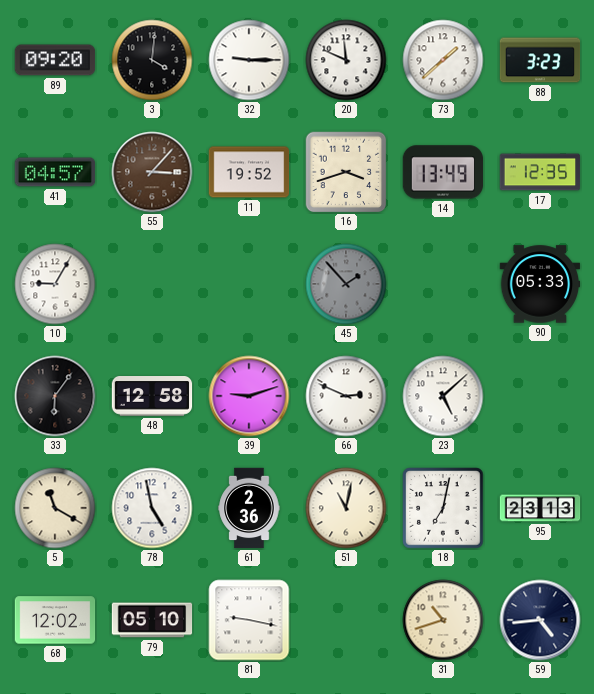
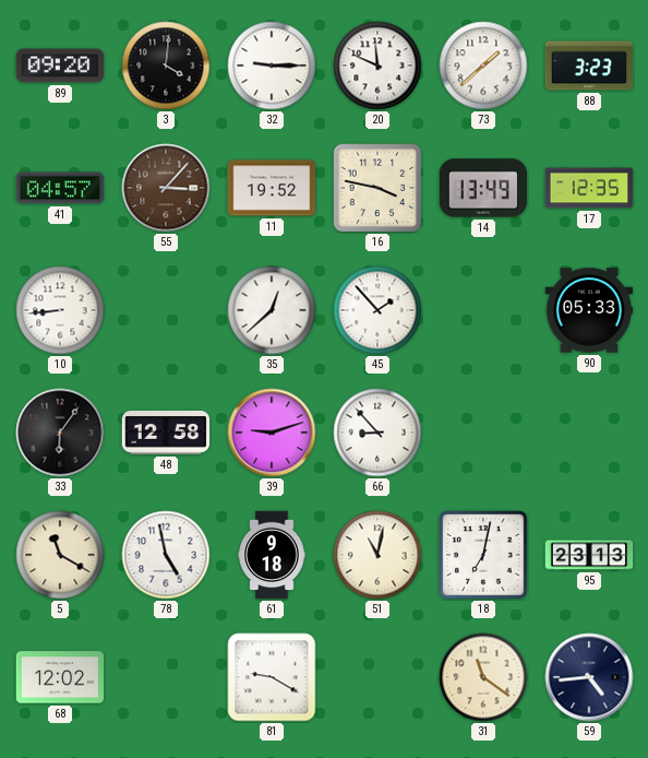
16: 3:42 -> 3:47 (377, 188)
10: 9:05 -> 8:44 (60, 310)
35: none -> 12:38 (272, 310)
45 dial: grey -> white (377, 310)
66: 2:49 -> 8:53 (377, 433)
23: 5:08 -> none (443, 396)
61: 2:36 -> 9:18 (272, 555)
79: 05:10 -> none (152, 620)
81: 9:17 -> 9:20 (272, 677)
31: 10:42 -> 11:21 (483, 677)
